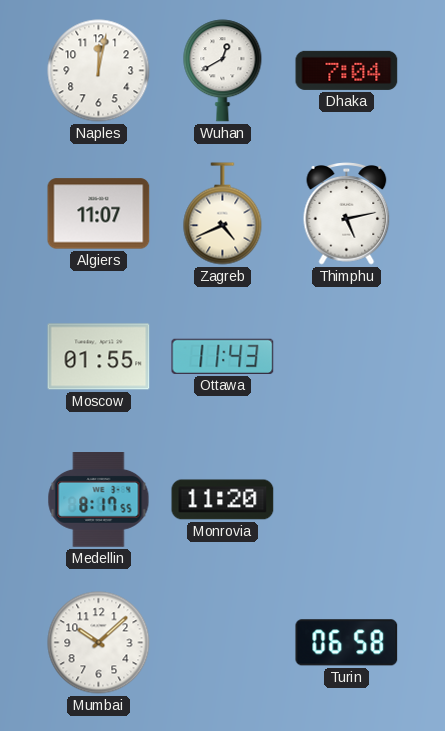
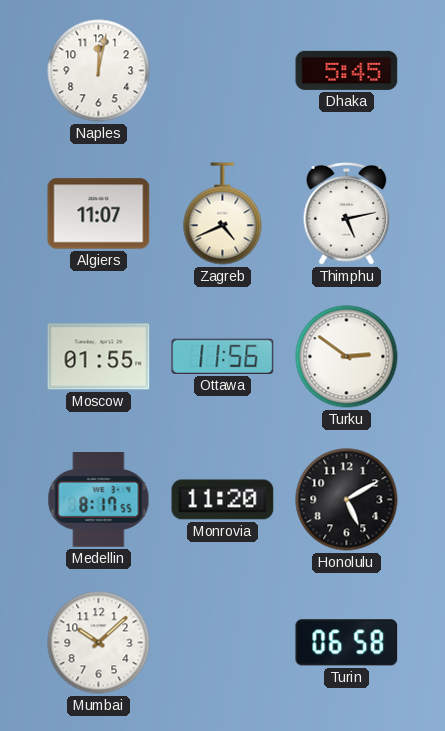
Wuhan: 12:40 -> none (223, 71)
Dhaka: 7:04 -> 5:45 (347, 70)
Ottawa: 11:43 -> 11:56 (223, 356)
Turku: none -> 2:51 (347, 357)
Honolulu: none -> 5:10 (347, 500)
